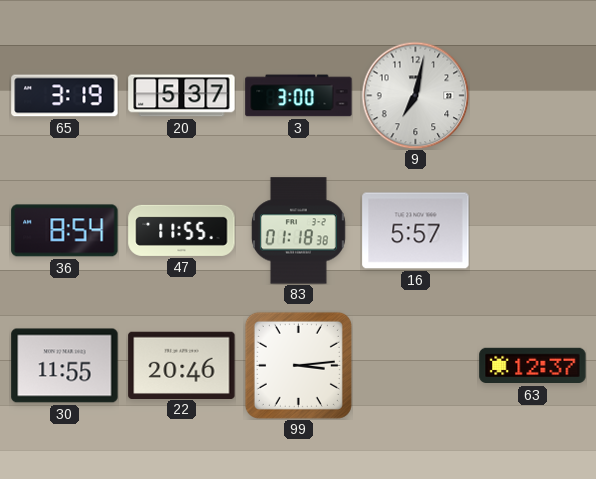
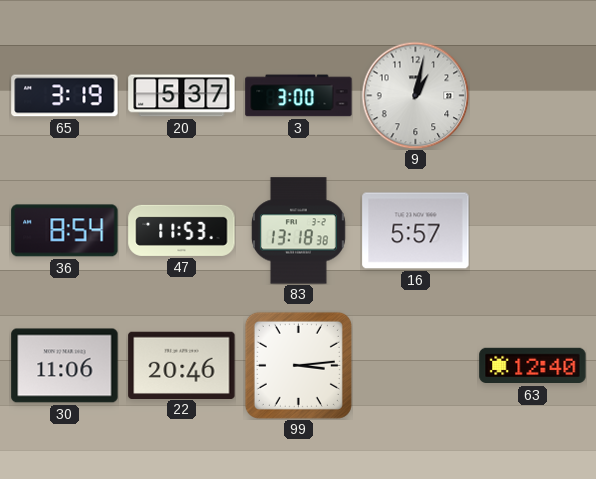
9: 7:02 -> 1:02 (415, 95)
47: 11:55 -> 11:53 (182, 230)
83: 01:18 -> 13:18 (298, 231)
30: 11:55 -> 11:06 (65, 366)
63: 12:37 -> 12:40 (533, 366)
